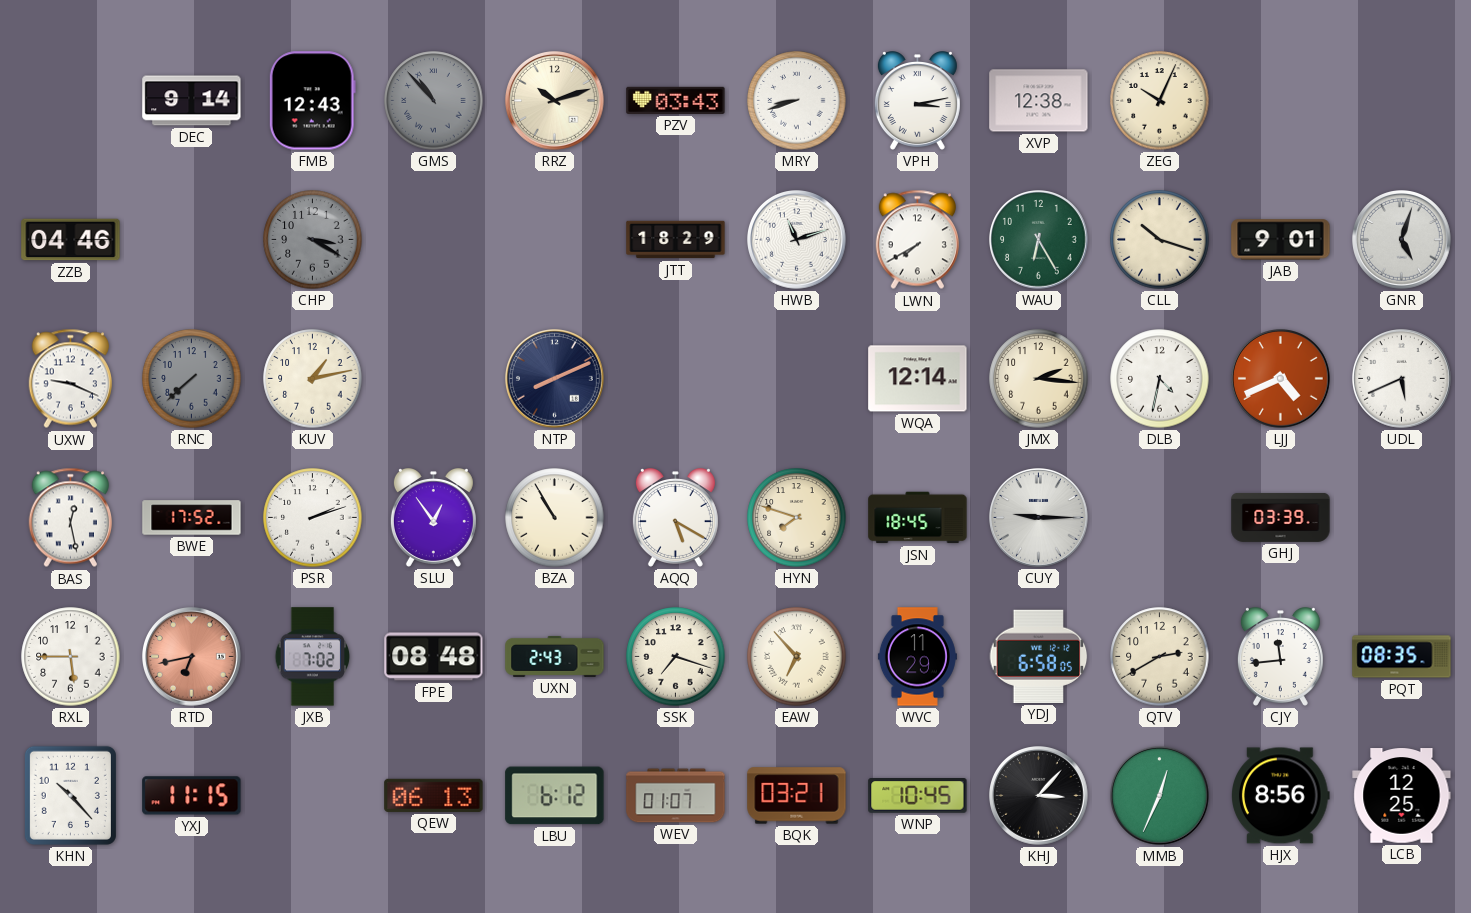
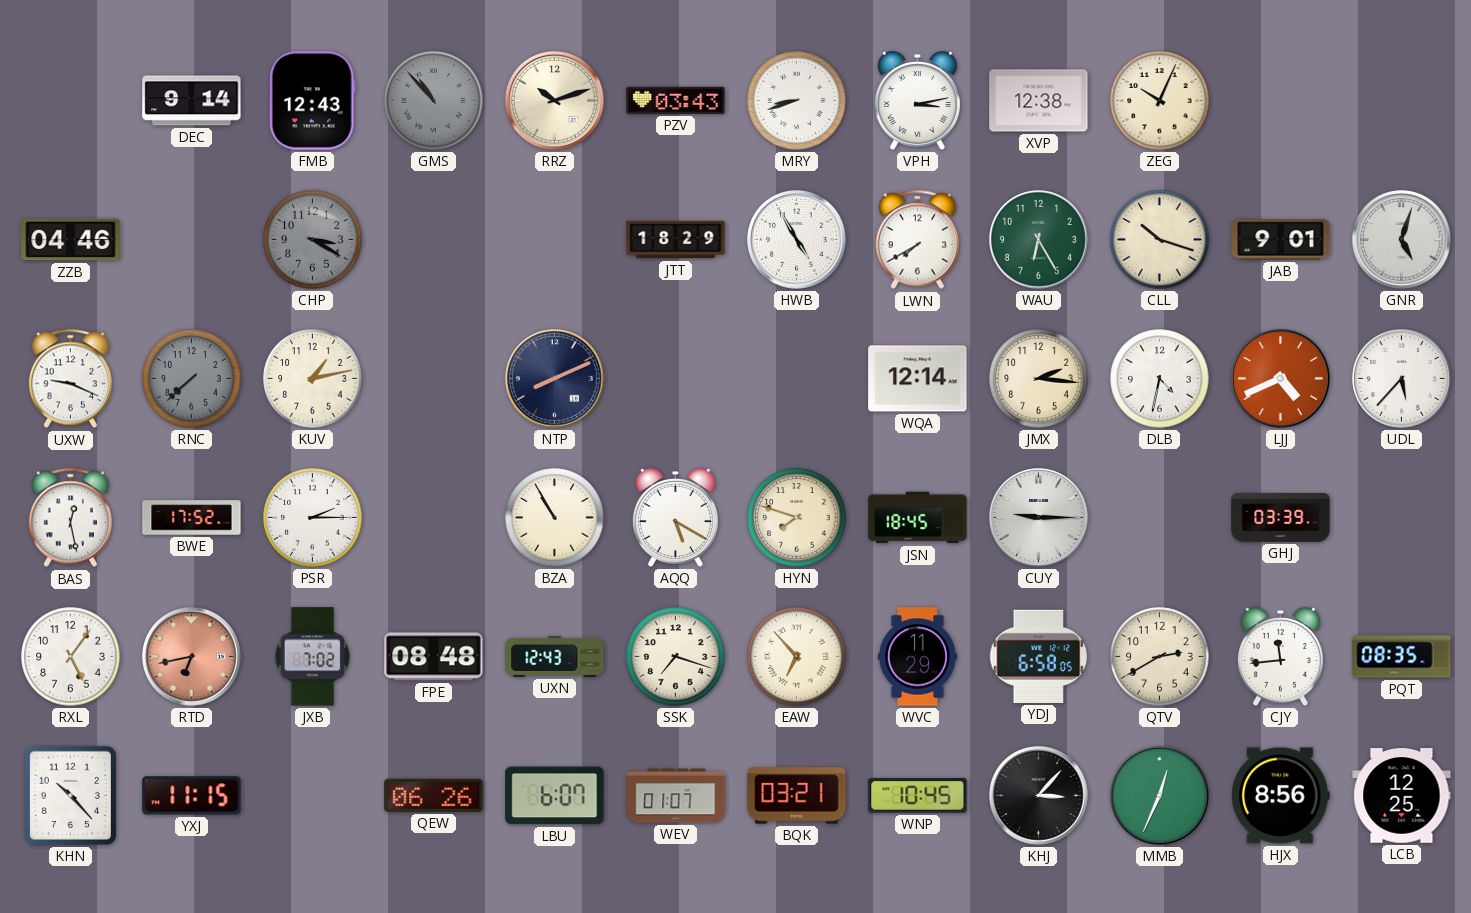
HWB: 11:12 -> 4:55 (797, 240)
UDL: 5:41 -> 5:37 (1402, 379)
PSR: 2:12 -> 2:15 (313, 518)
SLU: 12:54 -> none (433, 518)
RXL: 5:45 -> 5:06 (71, 657)
UXN: 2:43 -> 12:43 (555, 656)
QEW: 06:13 -> 06:26 (434, 795)
LBU: 6:12 -> 6:07 (555, 796)
